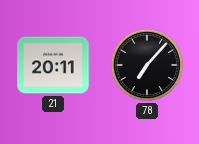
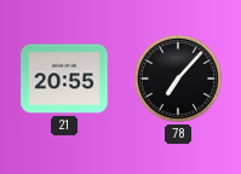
21: 20:11 -> 20:55 (64, 79)
